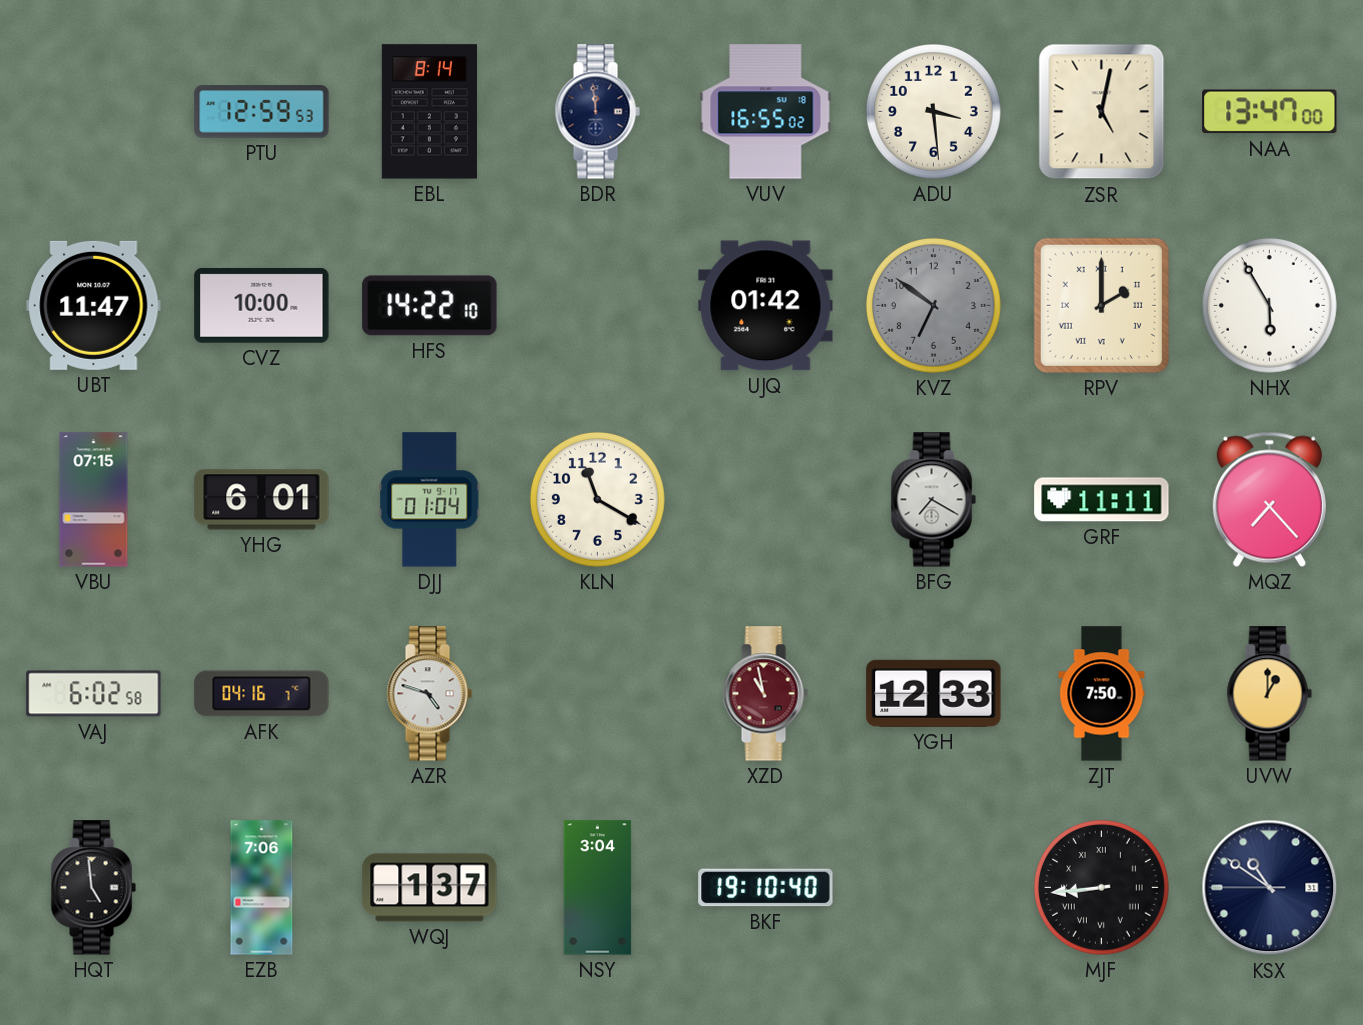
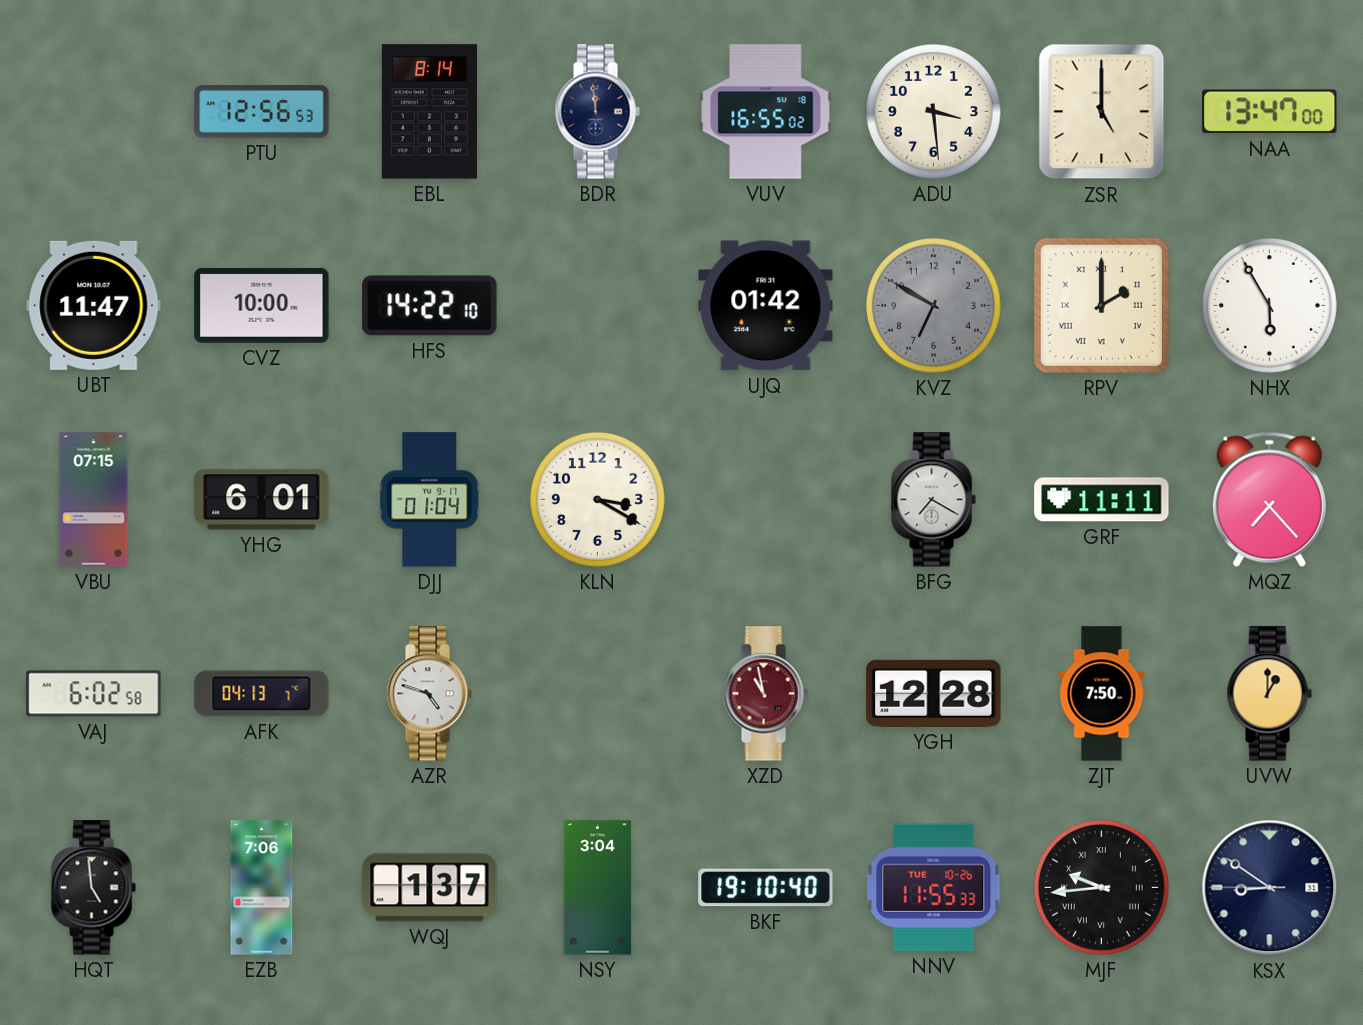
PTU: 12:59 -> 12:56 (262, 112)
ZSR: 5:02 -> 5:00 (1102, 112)
KVZ: 6:51 -> 6:50 (933, 305)
KLN: 11:20 -> 3:20 (597, 499)
AFK: 04:16 -> 04:13 (262, 694)
YGH: 12:33 -> 12:28 (934, 693)
NNV: none -> 11:55 (934, 887)
MJF: 8:44 -> 9:44 (1101, 887)
KSX: 10:50 -> 8:50 (1270, 888)
